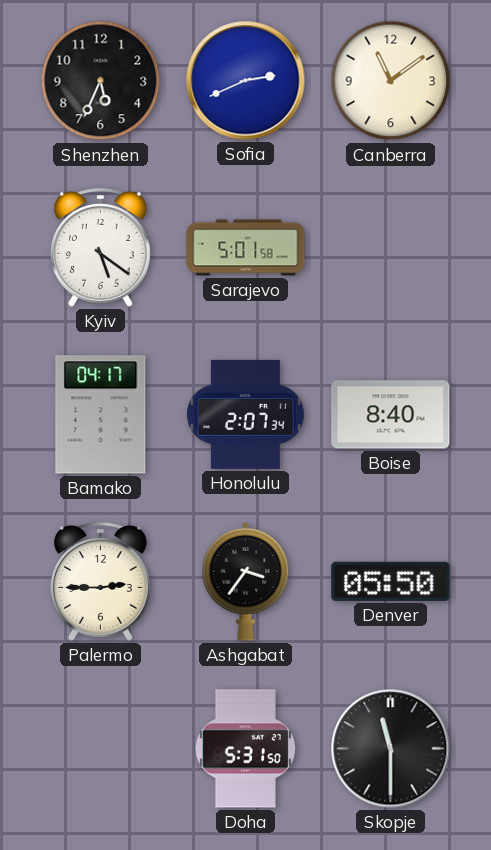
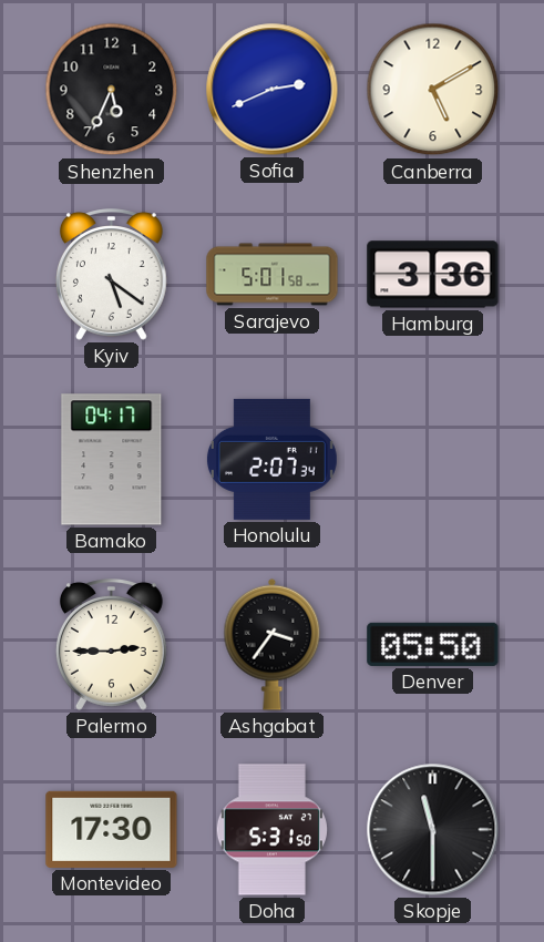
Canberra: 11:09 -> 5:10 (433, 90)
Hamburg: none -> 3:36 (433, 275)
Boise: 8:40 -> none (391, 415)
Montevideo: none -> 17:30 (112, 829)
